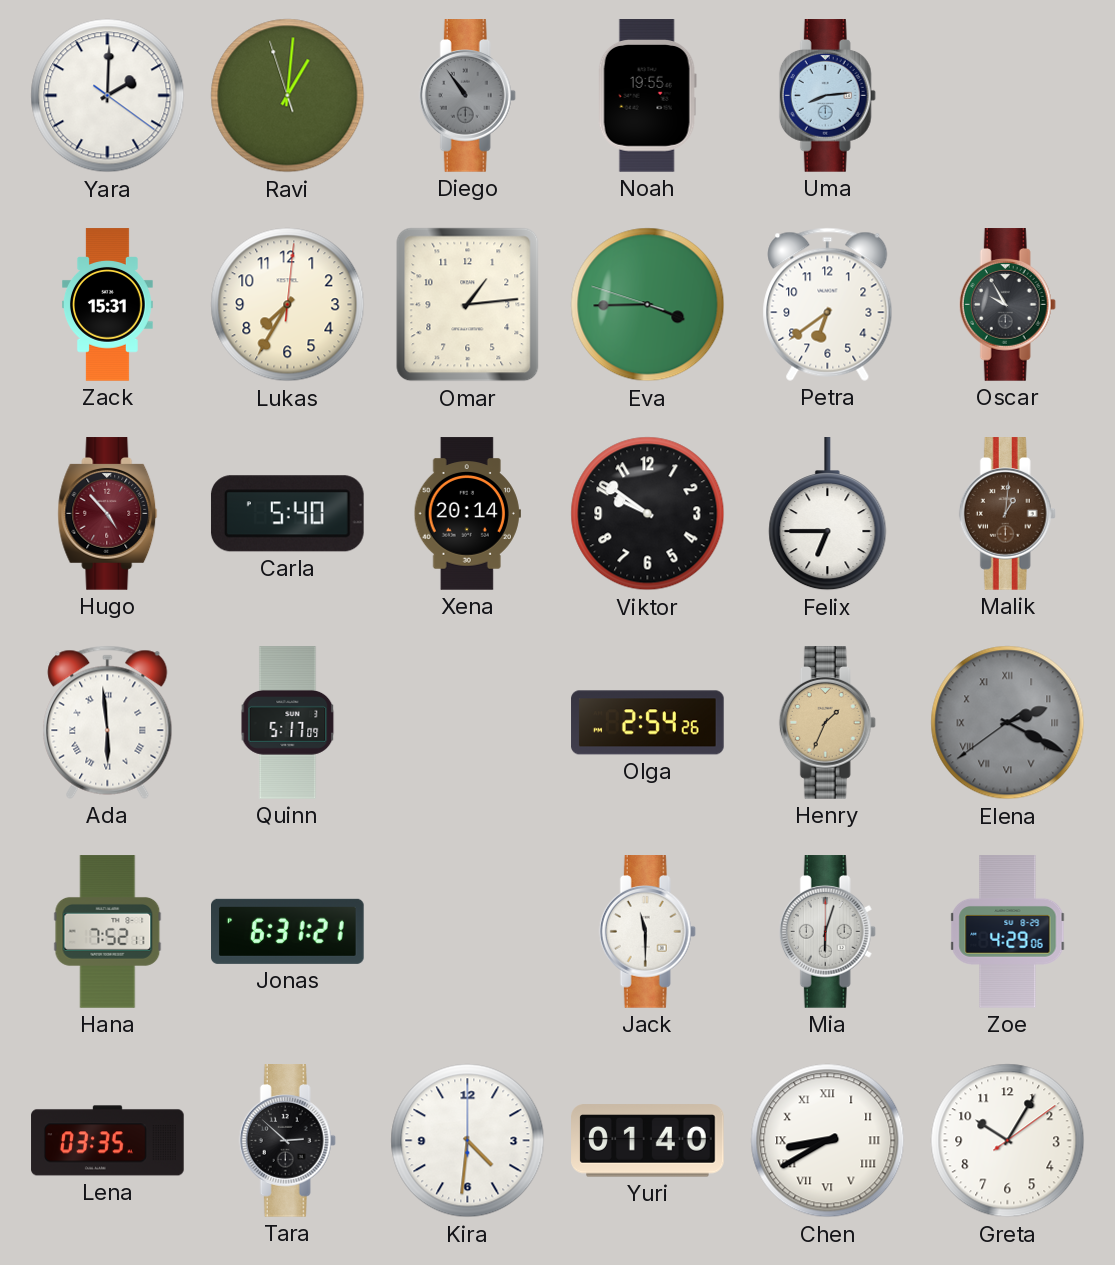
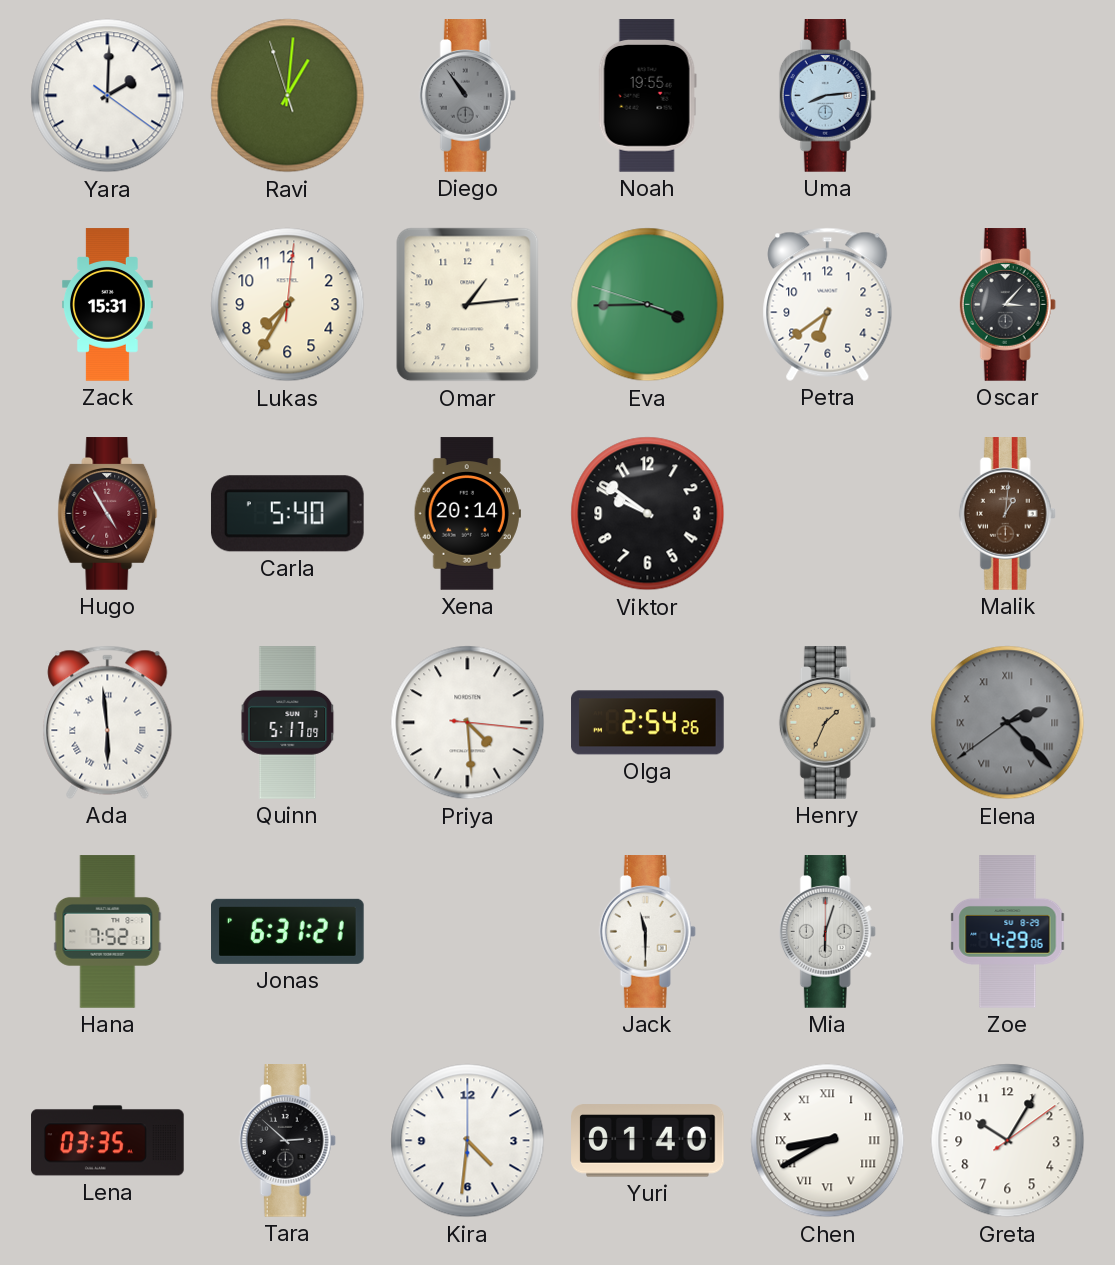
Oscar: 9:55 -> 3:07 (1007, 305)
Hugo: 4:53 -> 4:55 (108, 514)
Felix: 6:45 -> none (828, 514)
Priya: none -> 4:29 (468, 723)
Elena: 2:19 -> 2:22 (1008, 723)
